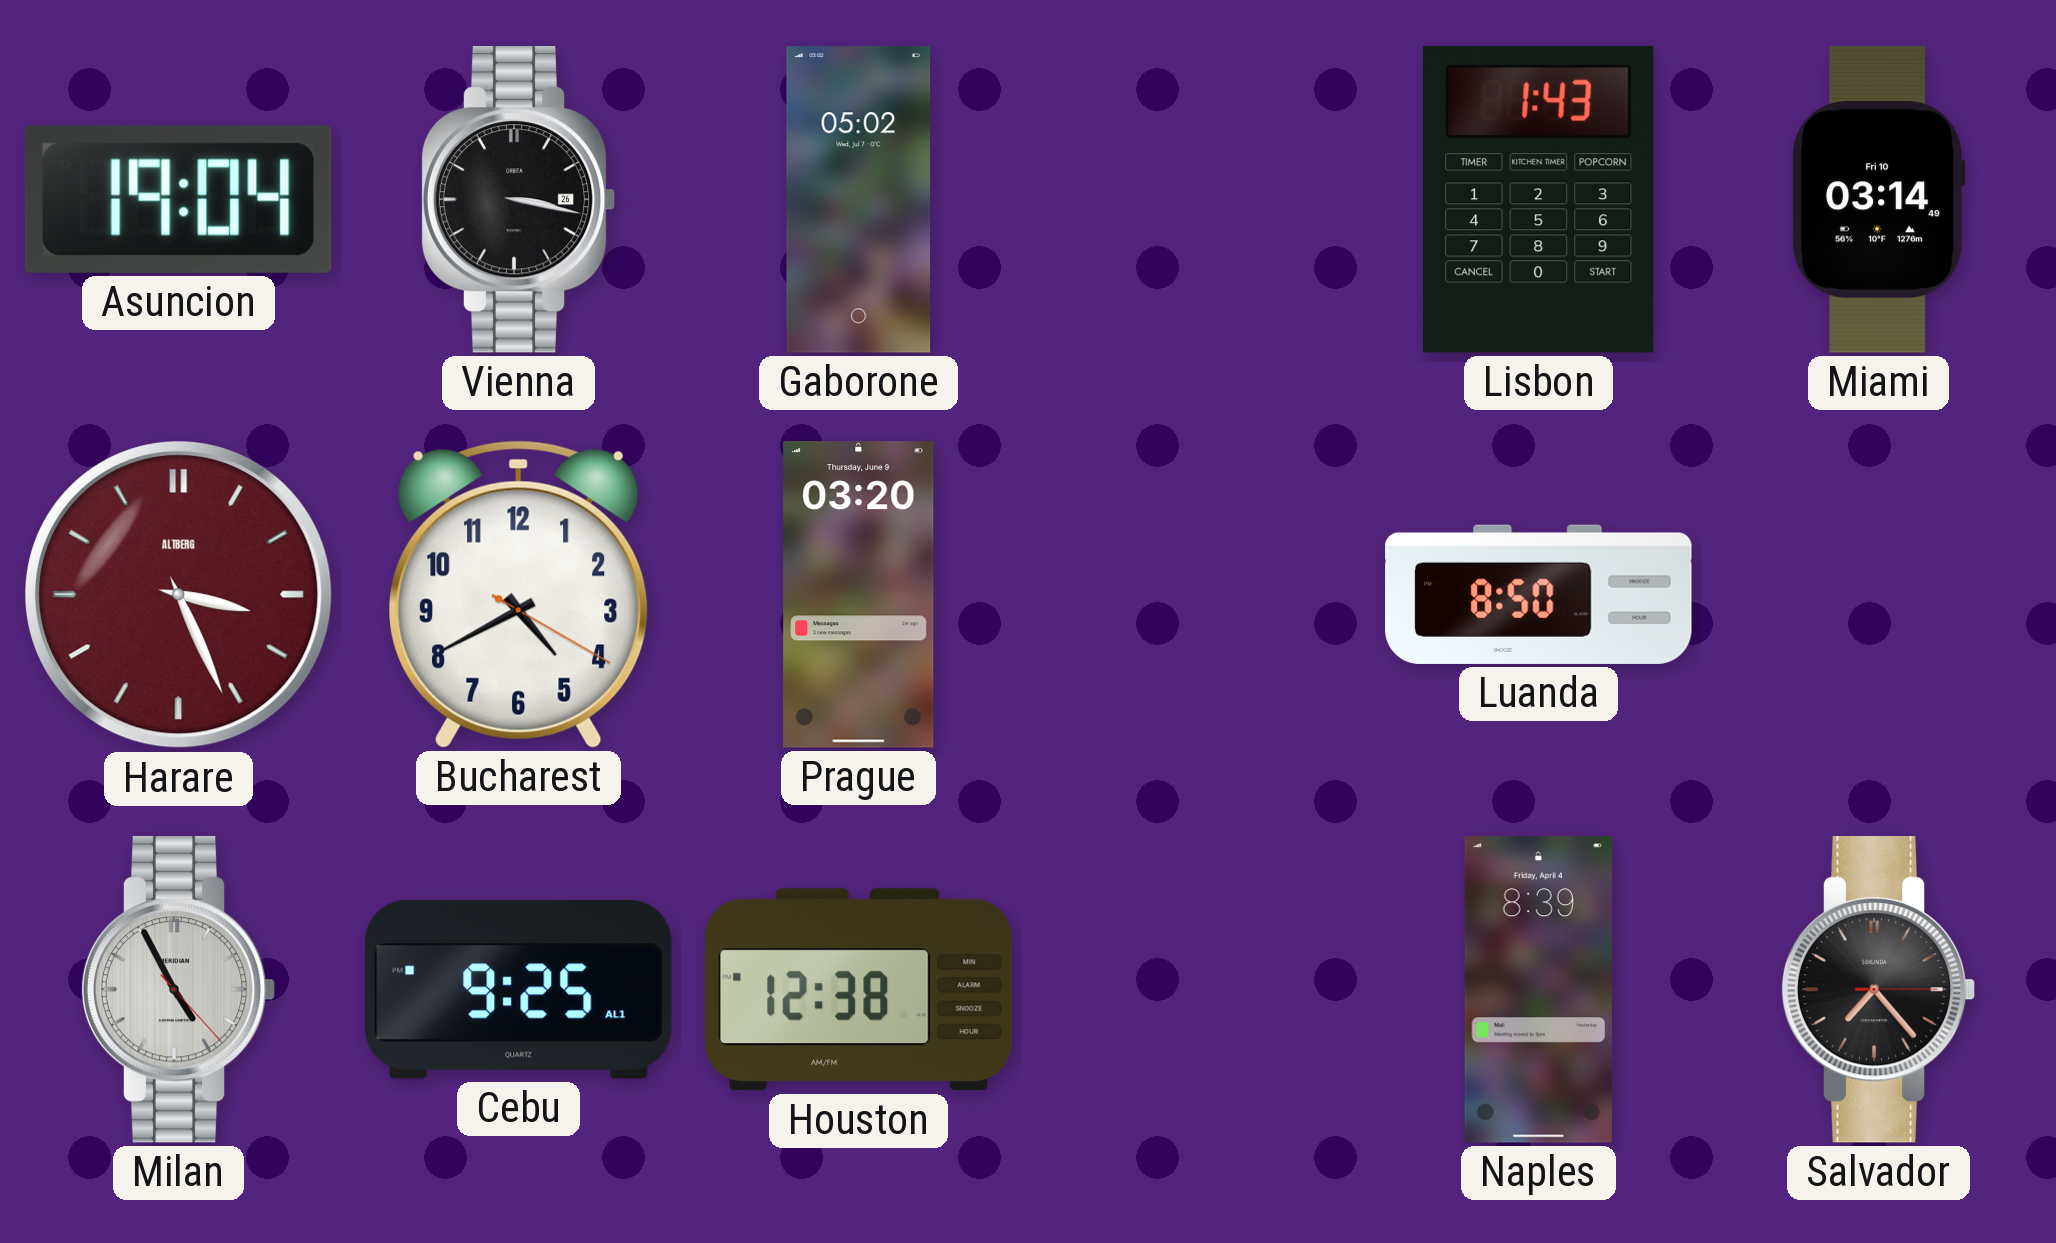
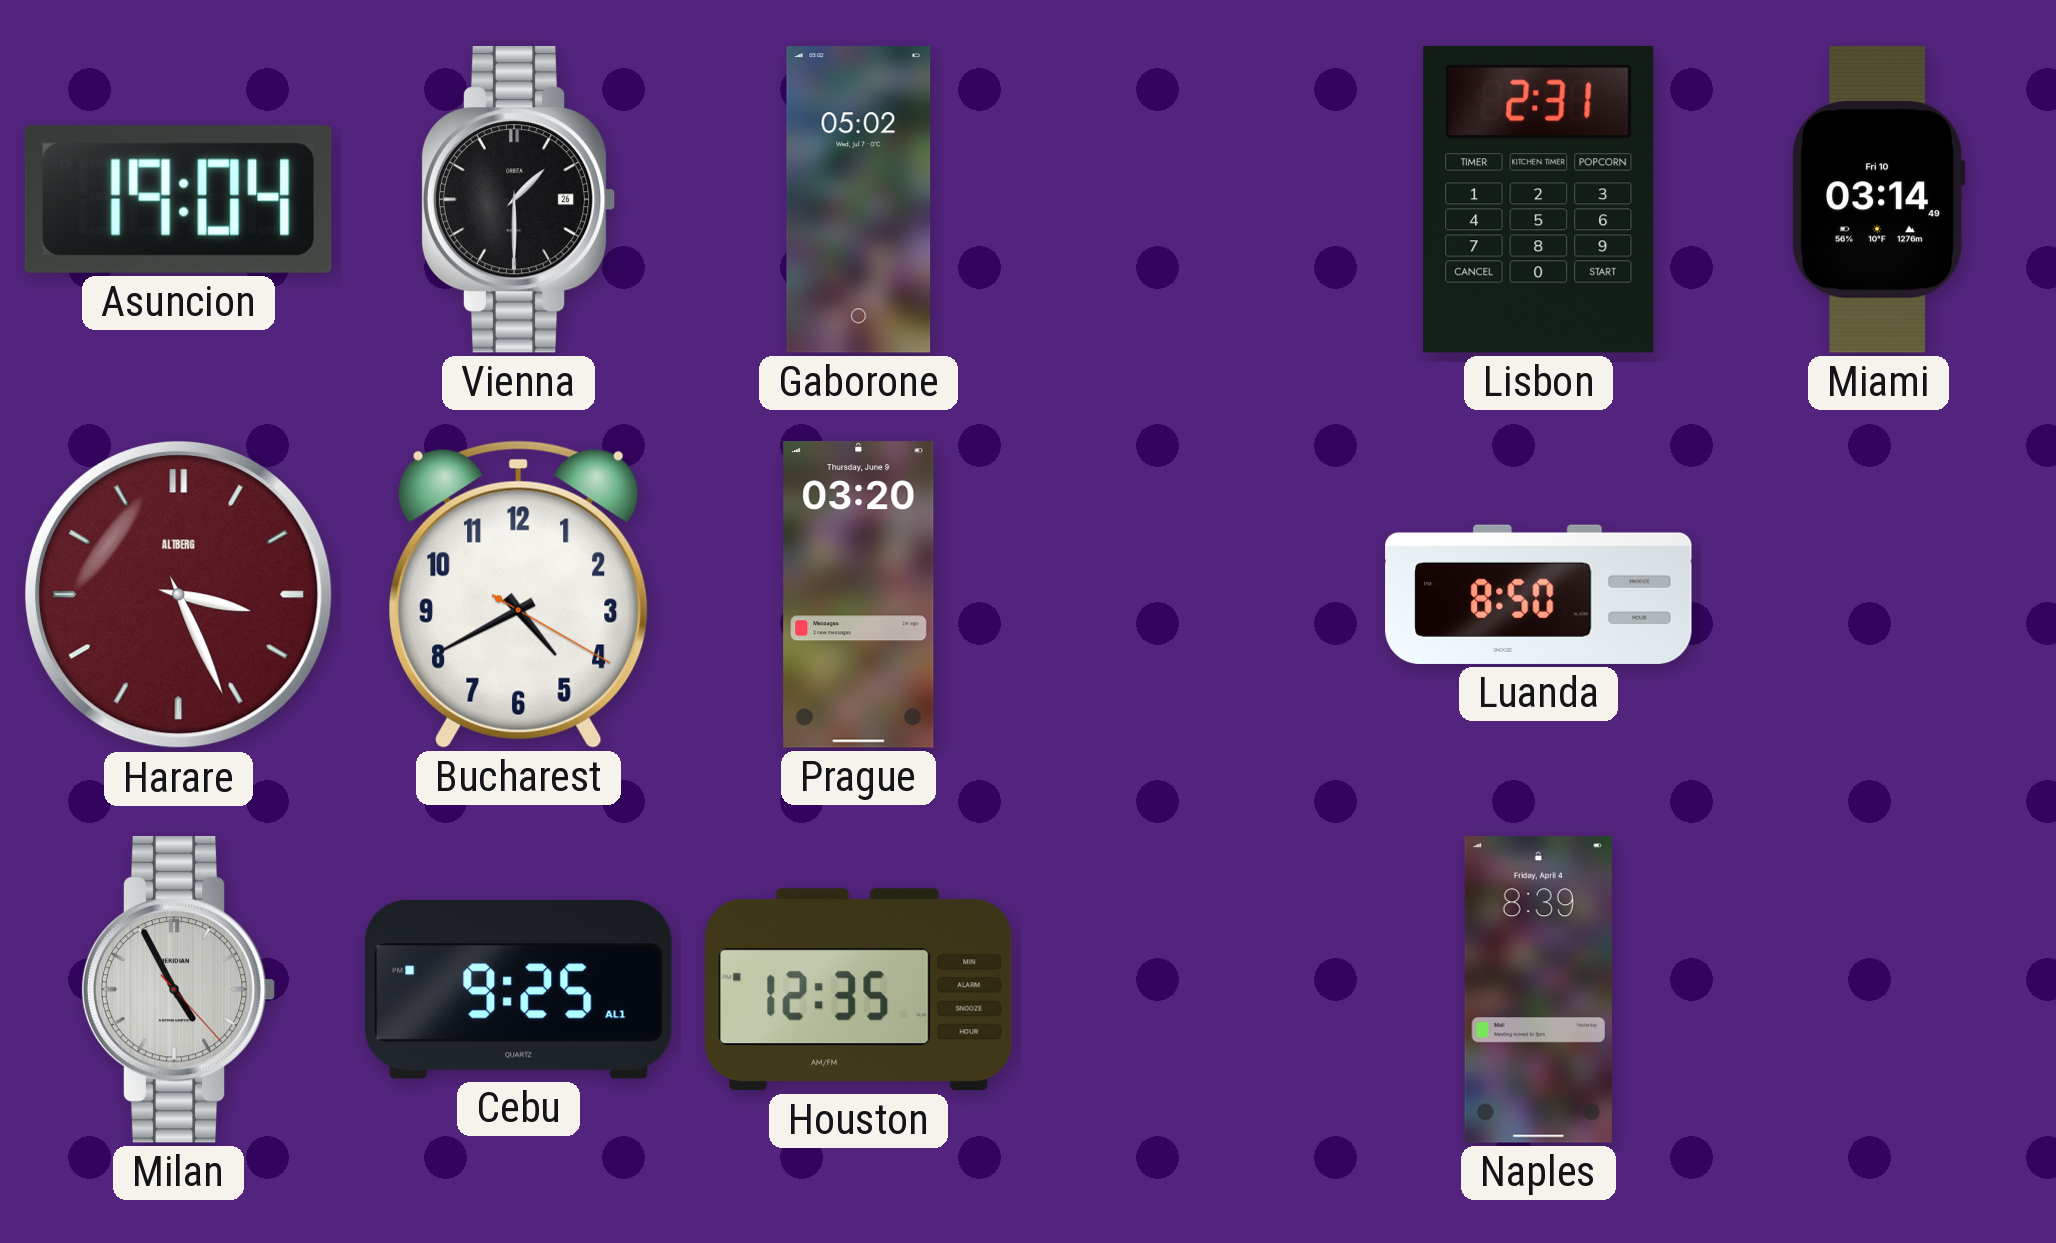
Vienna: 3:17 -> 1:30 (518, 200)
Lisbon: 1:43 -> 2:31 (1539, 199)
Houston: 12:38 -> 12:35 (858, 990)
Salvador: 7:23 -> none (1878, 990)
